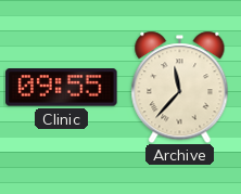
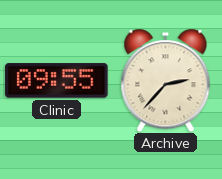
Archive: 11:37 -> 2:37 (166, 80)
